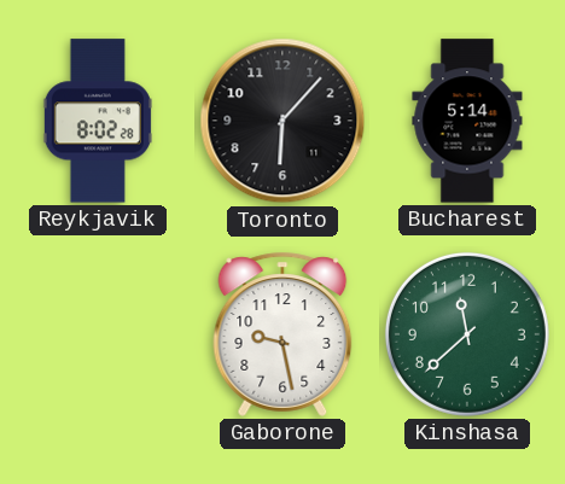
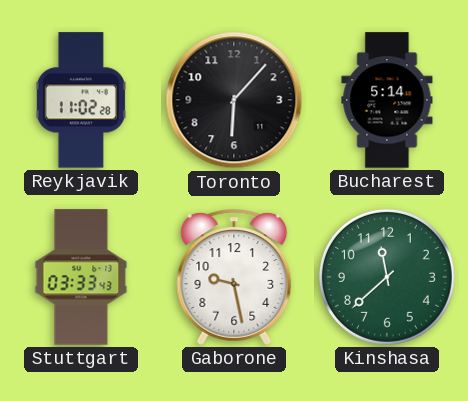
Reykjavik: 8:02 -> 11:02 (81, 100)
Stuttgart: none -> 03:33 (81, 277)
